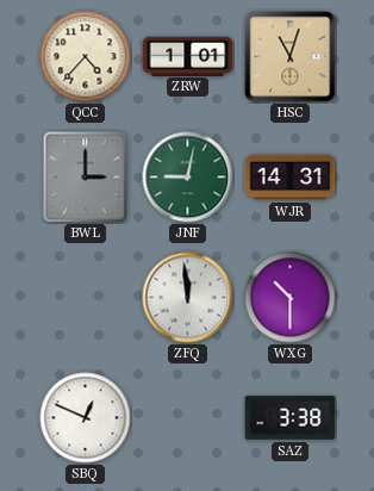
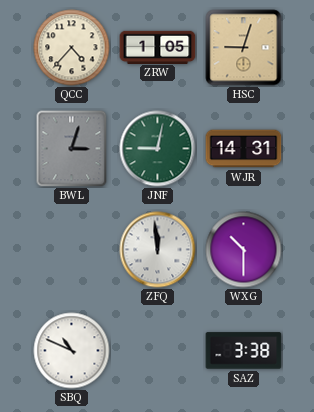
ZRW: 1:01 -> 1:05 (158, 47)
HSC: 11:03 -> 9:03 (244, 48)
BWL: 3:00 -> 3:03 (72, 149)
SBQ: 12:49 -> 10:49 (72, 351)
